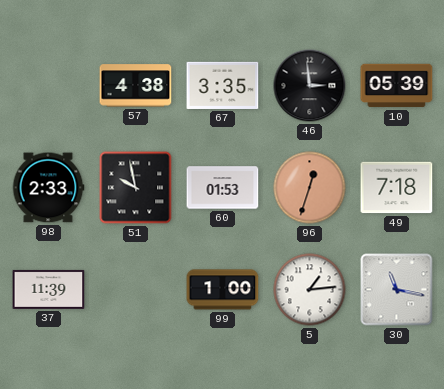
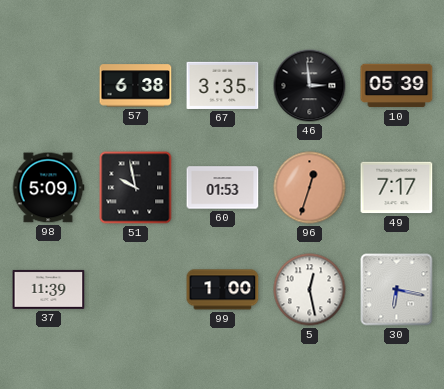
57: 4:38 -> 6:38 (136, 86)
98: 2:33 -> 5:09 (48, 188)
49: 7:18 -> 7:17 (397, 188)
5: 1:14 -> 12:28 (310, 290)
30: 11:17 -> 6:17 (397, 290)
